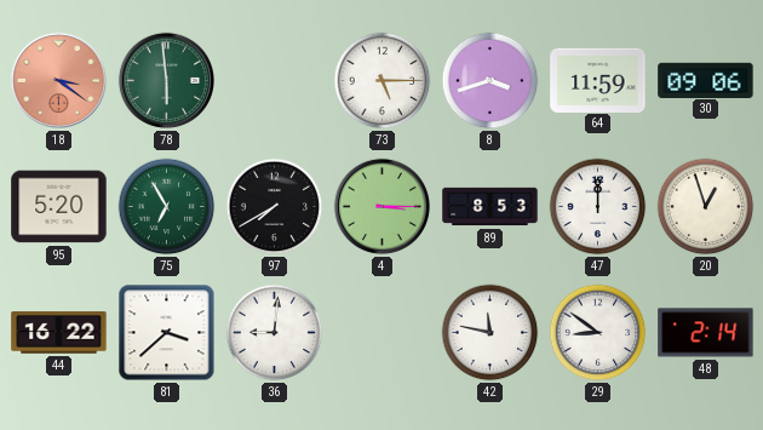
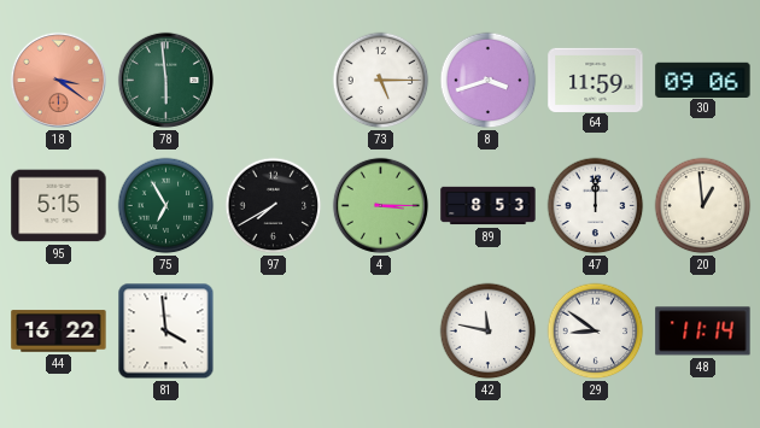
95: 5:20 -> 5:15 (59, 206)
20: 12:57 -> 12:59 (703, 206)
81: 3:38 -> 3:59 (166, 332)
36: 9:01 -> none (275, 333)
48: 2:14 -> 11:14 (703, 332)
